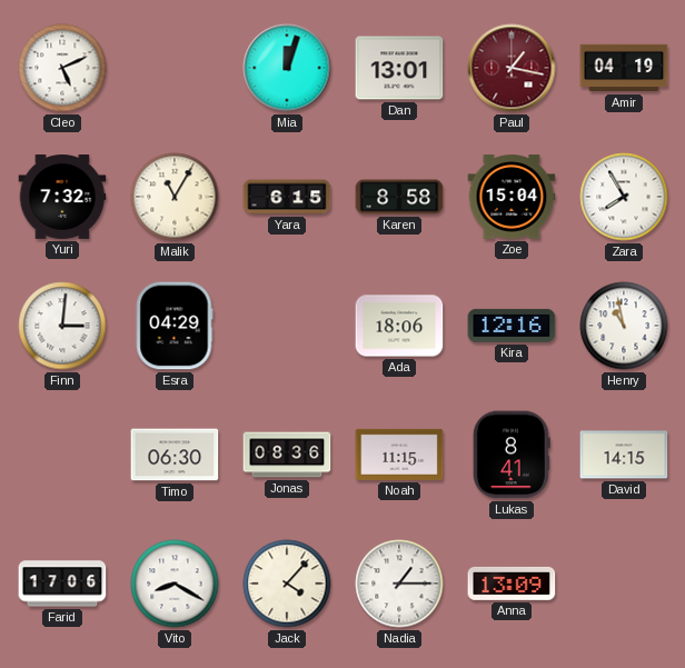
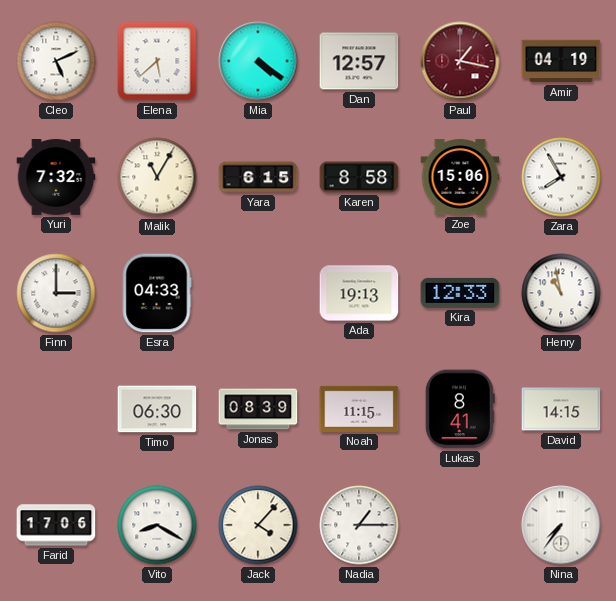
Elena: none -> 5:38 (157, 61)
Mia: 12:03 -> 4:21 (258, 61)
Dan: 13:01 -> 12:57 (359, 61)
Zoe: 15:04 -> 15:06 (460, 177)
Finn: 3:01 -> 3:00 (56, 293)
Esra: 04:29 -> 04:33 (157, 293)
Ada: 18:06 -> 19:13 (359, 293)
Kira: 12:16 -> 12:33 (460, 293)
Jonas: 08:36 -> 08:39 (258, 409)
Anna: 13:09 -> none (512, 584)
Nina: none -> 7:36 (561, 525)
